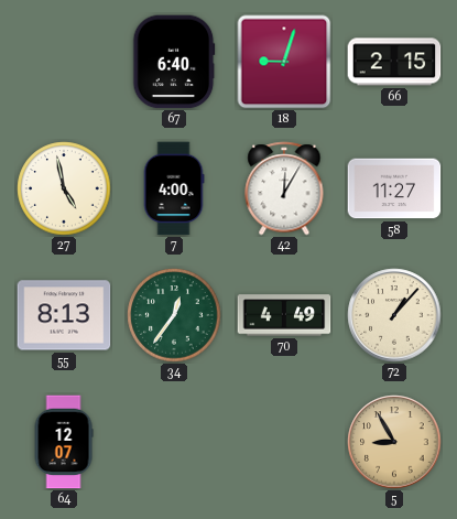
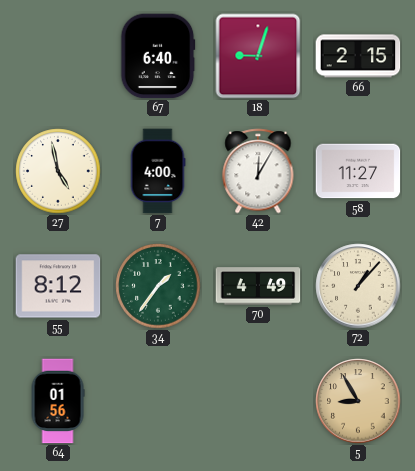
55: 8:13 -> 8:12 (58, 286)
34: 12:36 -> 1:36 (158, 286)
64: 12:07 -> 01:56 (58, 401)
